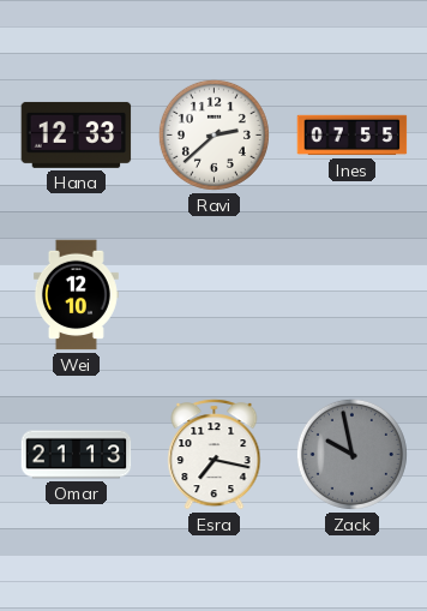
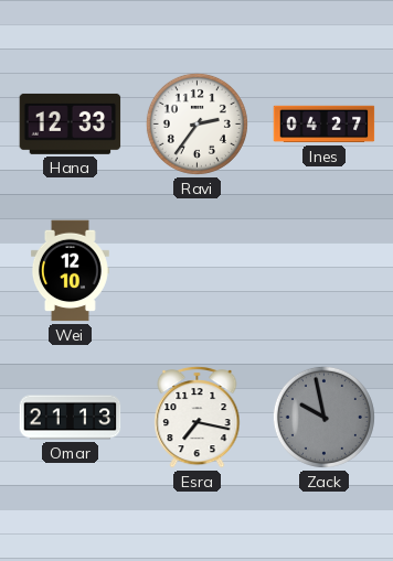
Ravi: 2:38 -> 2:36 (197, 123)
Ines: 07:55 -> 04:27 (325, 125)
